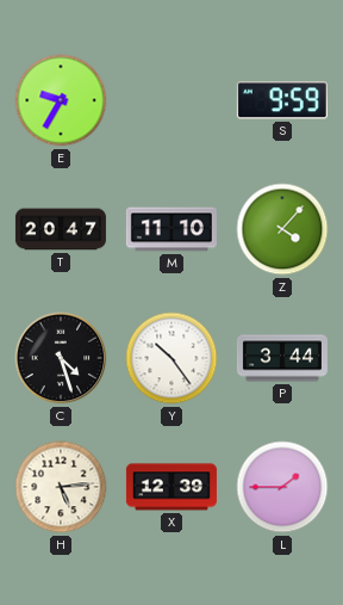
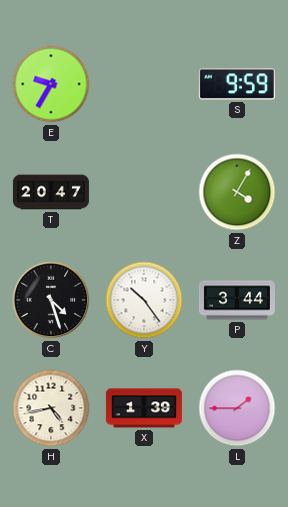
M: 11:10 -> none (171, 229)
Z: 4:07 -> 4:05 (237, 192)
H: 5:14 -> 4:43 (51, 408)
X: 12:39 -> 1:39 (144, 408)
